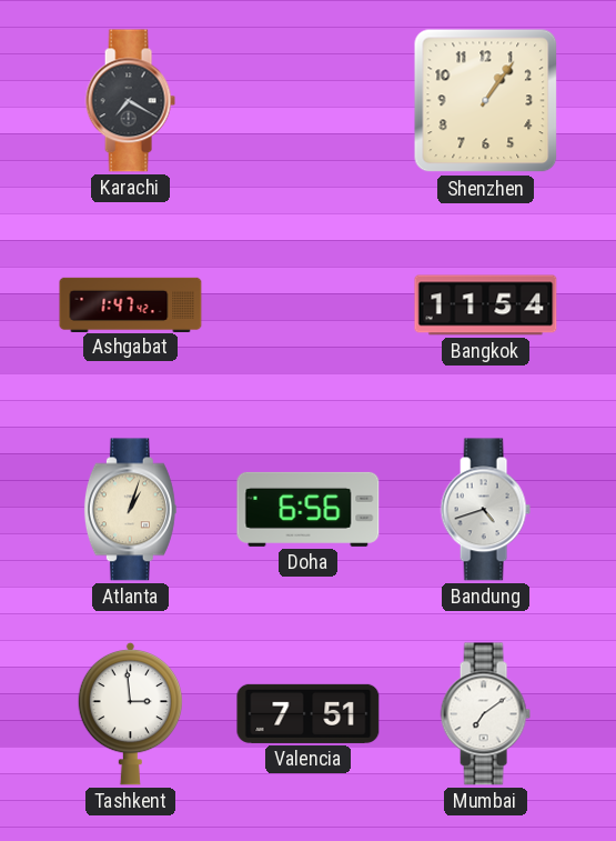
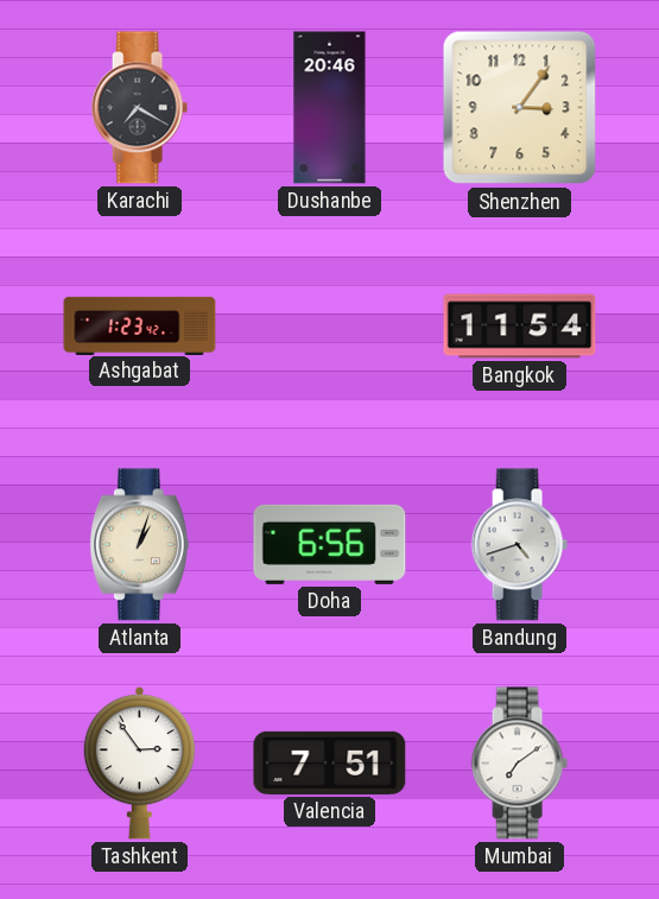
Dushanbe: none -> 20:46 (330, 108)
Shenzhen: 1:06 -> 3:06 (520, 108)
Ashgabat: 1:47 -> 1:23 (140, 325)
Tashkent: 2:59 -> 2:54 (139, 762)
